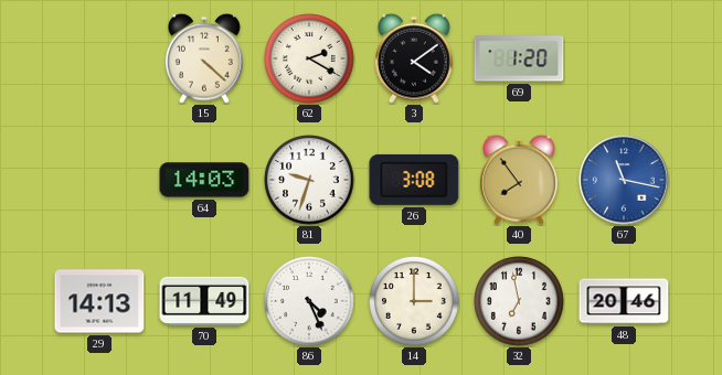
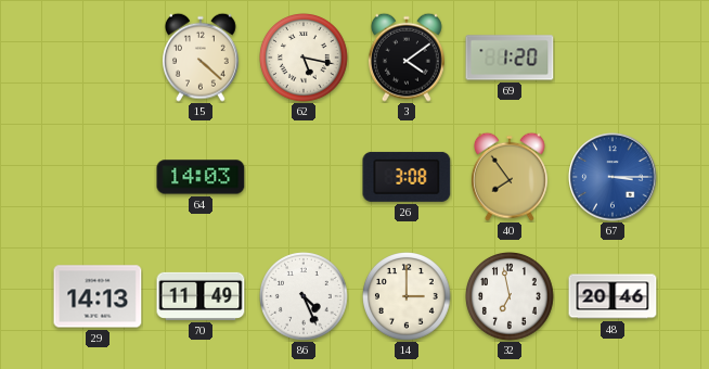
62: 2:20 -> 5:17 (304, 58)
81: 9:33 -> none (309, 180)
67: 11:17 -> 3:15 (613, 177)
